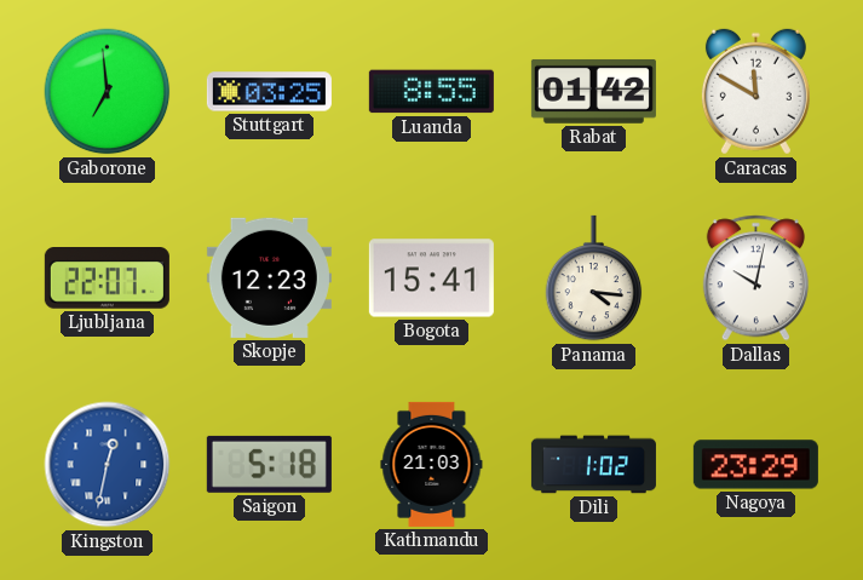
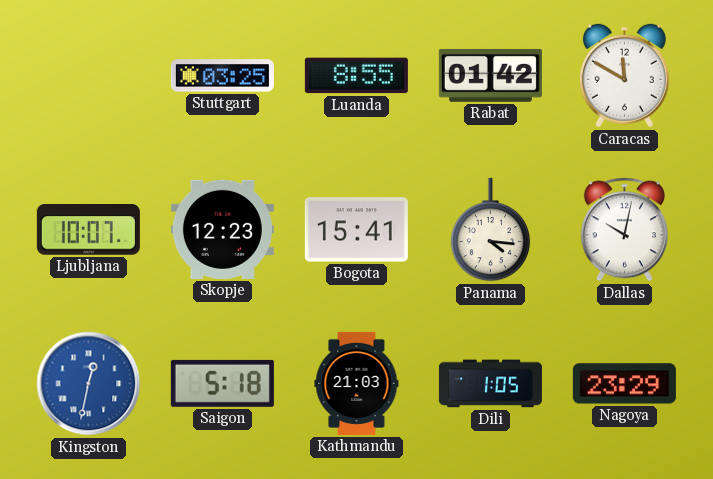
Gaborone: 6:59 -> none (108, 92)
Ljubljana: 22:07 -> 10:07 (88, 230)
Dili: 1:02 -> 1:05 (490, 384)
